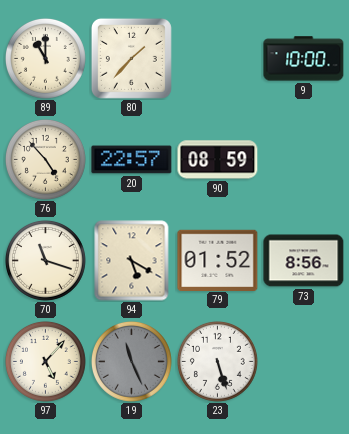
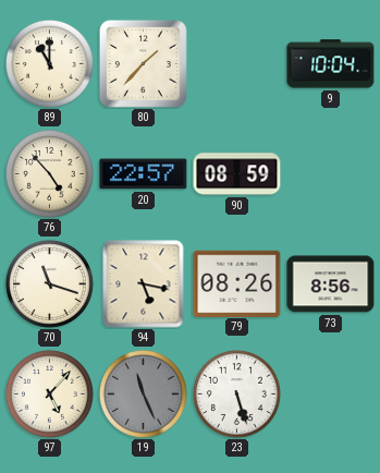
9: 10:00 -> 10:04 (331, 64)
94: 5:20 -> 5:17 (144, 284)
79: 01:52 -> 08:26 (237, 283)
